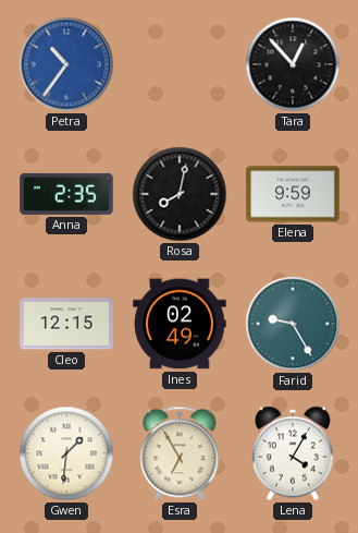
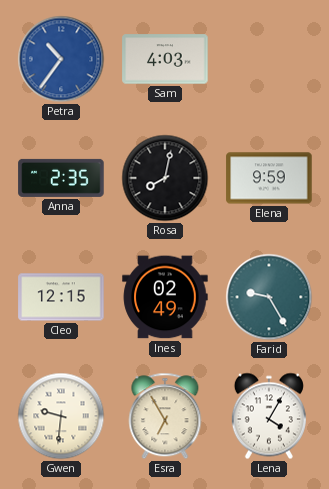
Sam: none -> 4:03 (165, 59)
Tara: 12:53 -> none (293, 64)
Gwen: 1:31 -> 9:31 (61, 416)
